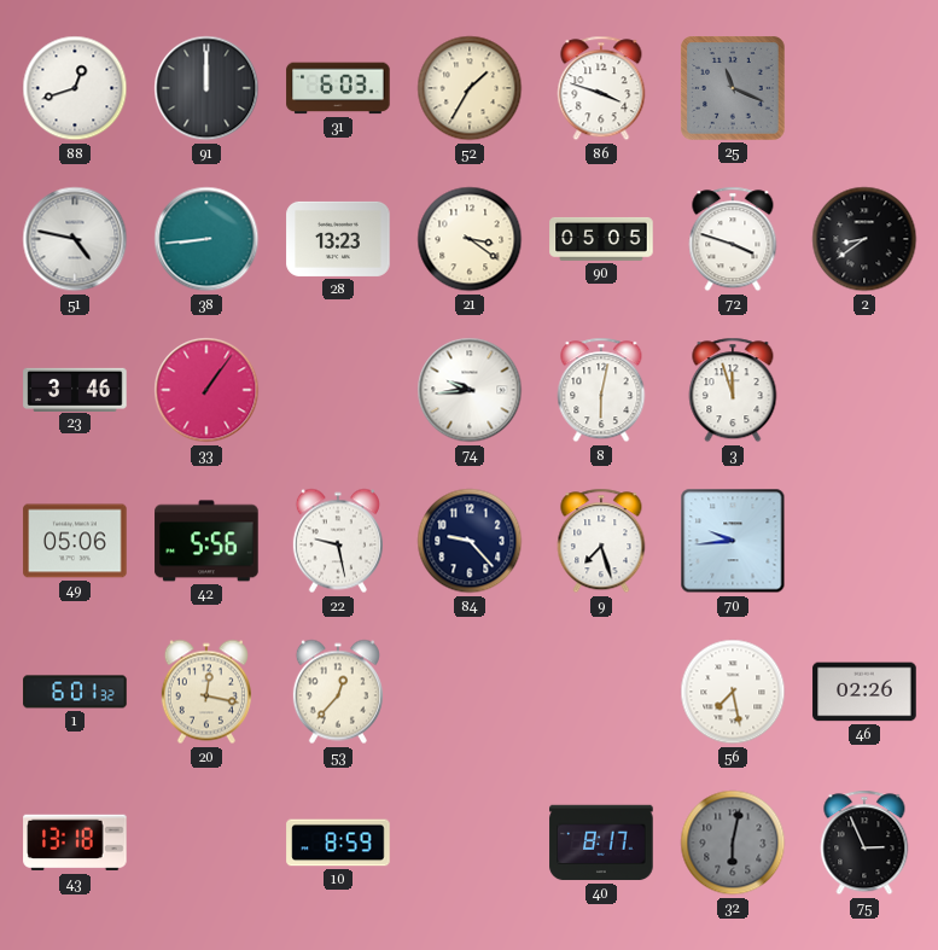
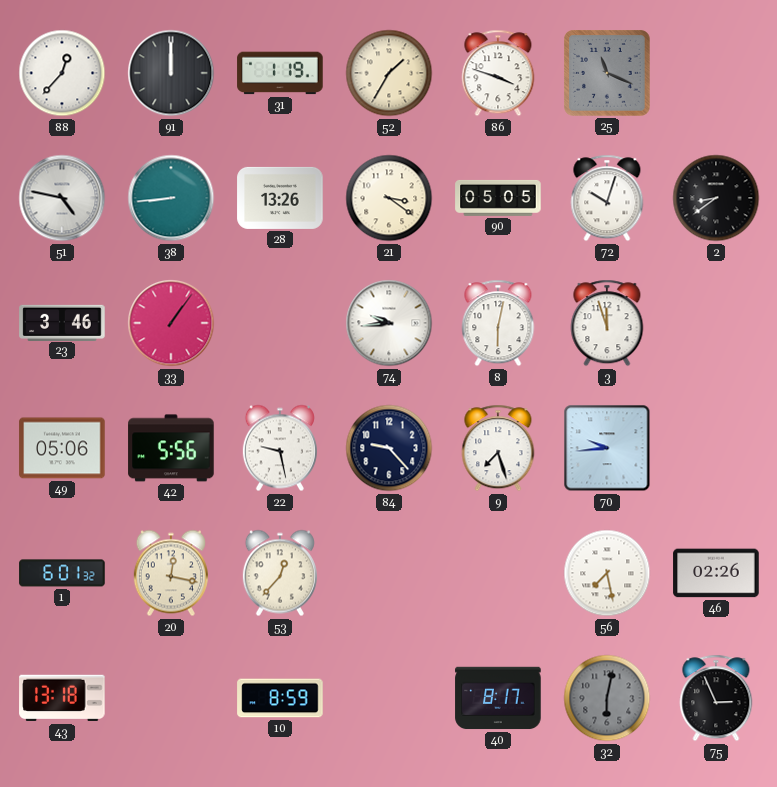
88: 12:42 -> 12:37 (62, 73)
31: 6:03 -> 1:19 (280, 73)
28: 13:23 -> 13:26 (280, 198)
72: 3:48 -> 10:03 (607, 198)
